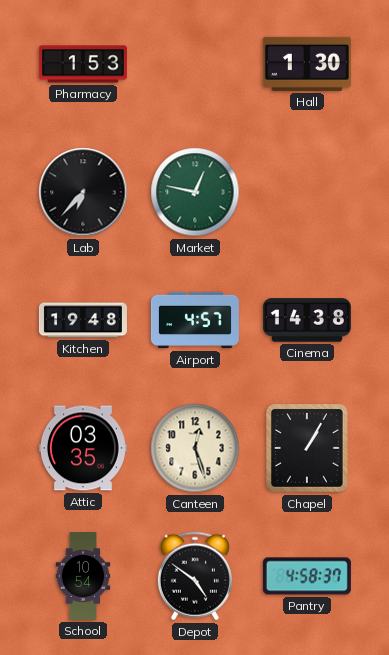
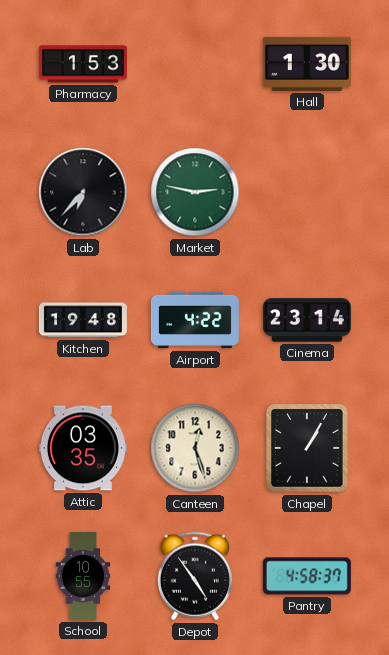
Market: 12:47 -> 2:47 (195, 192)
Airport: 4:57 -> 4:22 (195, 320)
Cinema: 14:38 -> 23:14 (307, 320)
School: 10:54 -> 10:55 (83, 576)
Depot: 4:51 -> 4:54 (195, 576)
